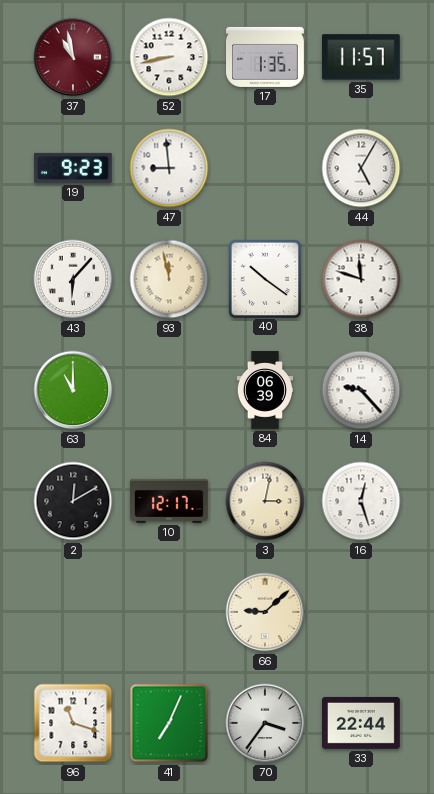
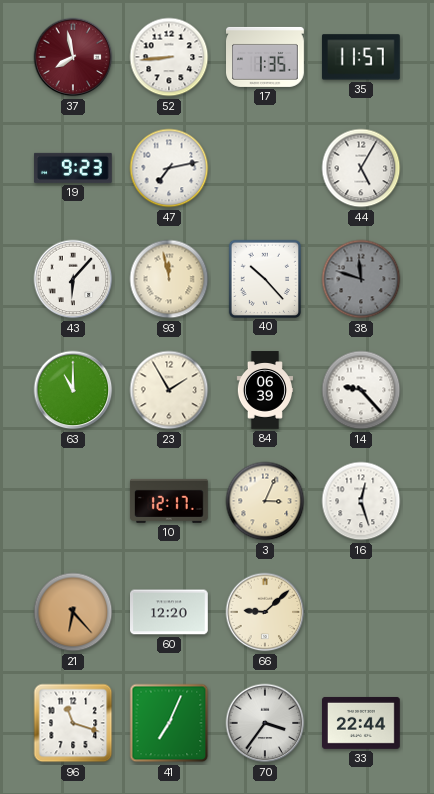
37: 10:58 -> 7:58 (73, 57)
52: 8:43 -> 8:44 (169, 57)
47: 8:59 -> 7:13 (169, 168)
40: 10:21 -> 10:23 (264, 278)
38 dial: white -> grey (361, 279)
23: none -> 1:55 (169, 390)
2: 12:10 -> none (73, 501)
3: 3:02 -> 3:04 (265, 501)
21: none -> 6:23 (73, 612)
60: none -> 12:20 (170, 612)
